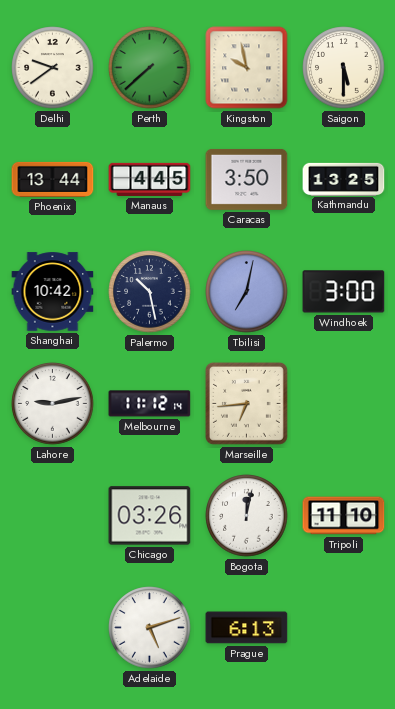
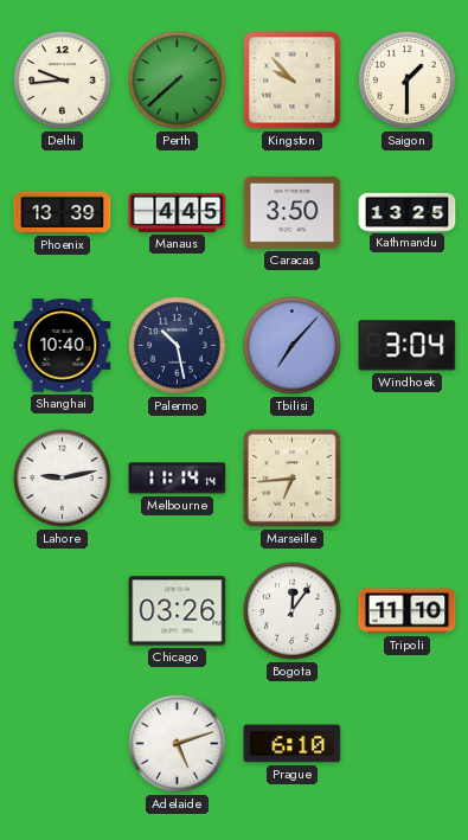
Delhi: 9:39 -> 9:44 (63, 81)
Kingston: 9:58 -> 9:53 (293, 81)
Saigon: 5:30 -> 1:30 (408, 81)
Phoenix: 13:44 -> 13:39 (63, 212)
Shanghai: 10:42 -> 10:40 (63, 346)
Tbilisi: 7:02 -> 7:07 (293, 346)
Windhoek: 3:00 -> 3:04 (408, 346)
Melbourne: 11:12 -> 11:14 (178, 479)
Bogota: 12:02 -> 12:06 (293, 611)
Prague: 6:13 -> 6:10 (293, 744)
